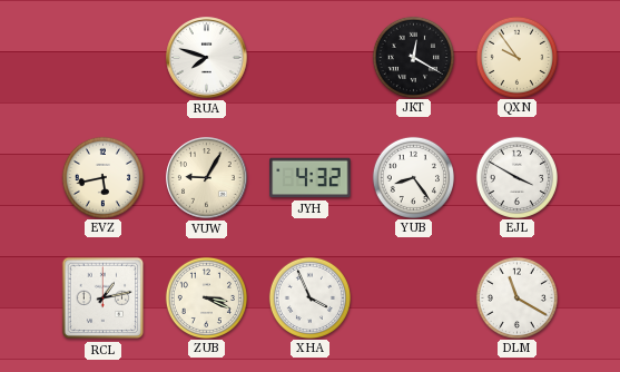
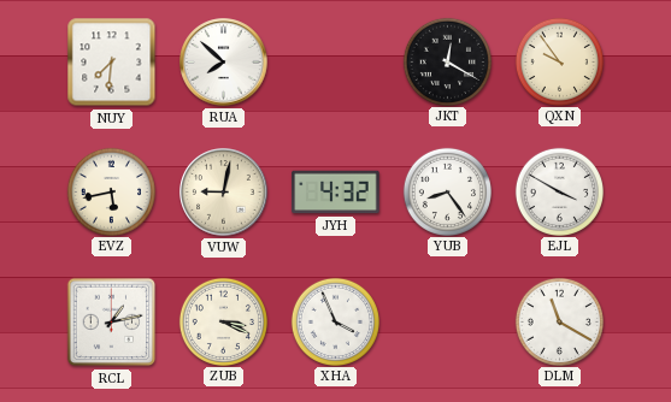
NUY: none -> 7:31 (112, 63)
RUA: 7:48 -> 7:52 (224, 63)
VUW: 9:05 -> 9:02 (224, 193)
